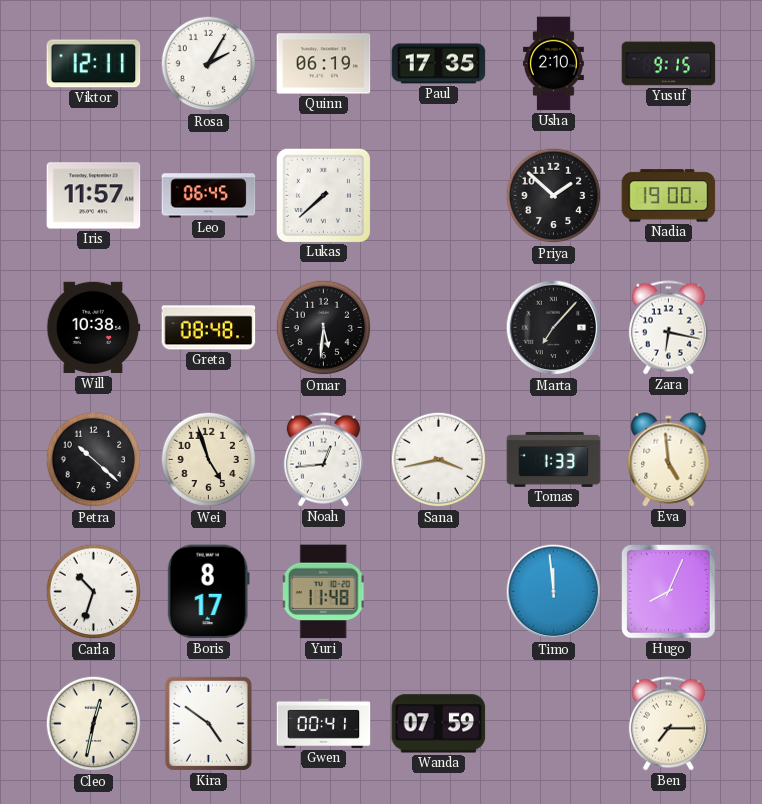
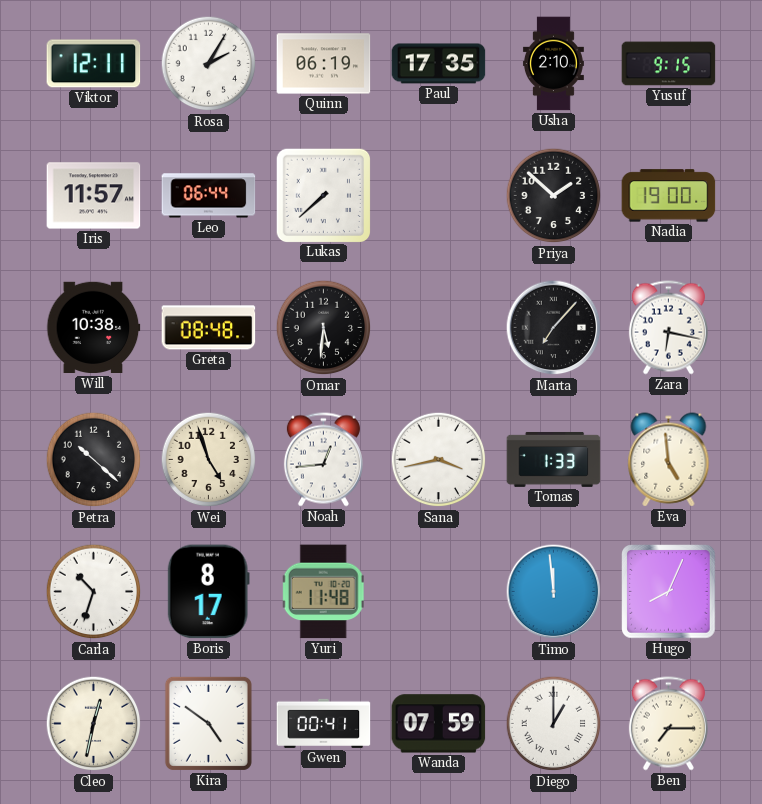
Leo: 06:45 -> 06:44 (209, 196)
Diego: none -> 1:00 (554, 724)
